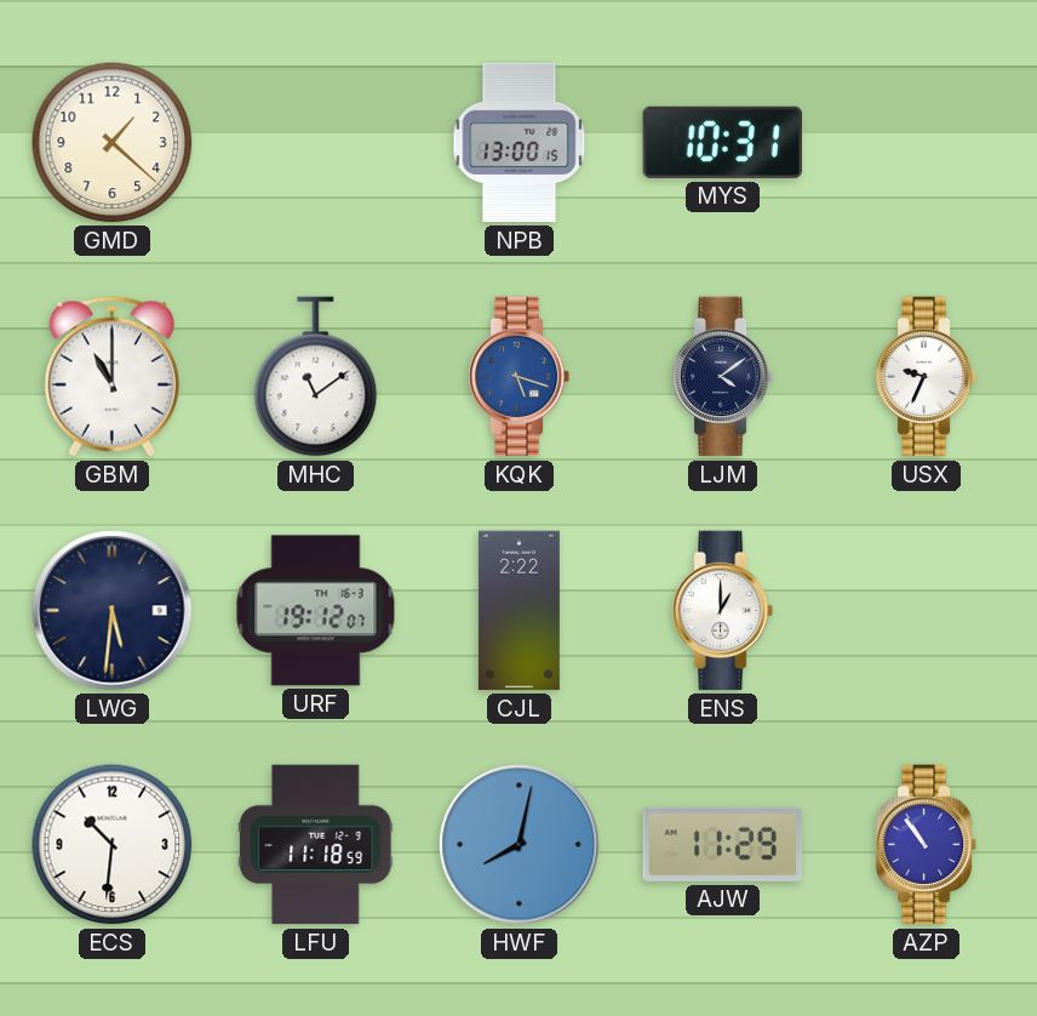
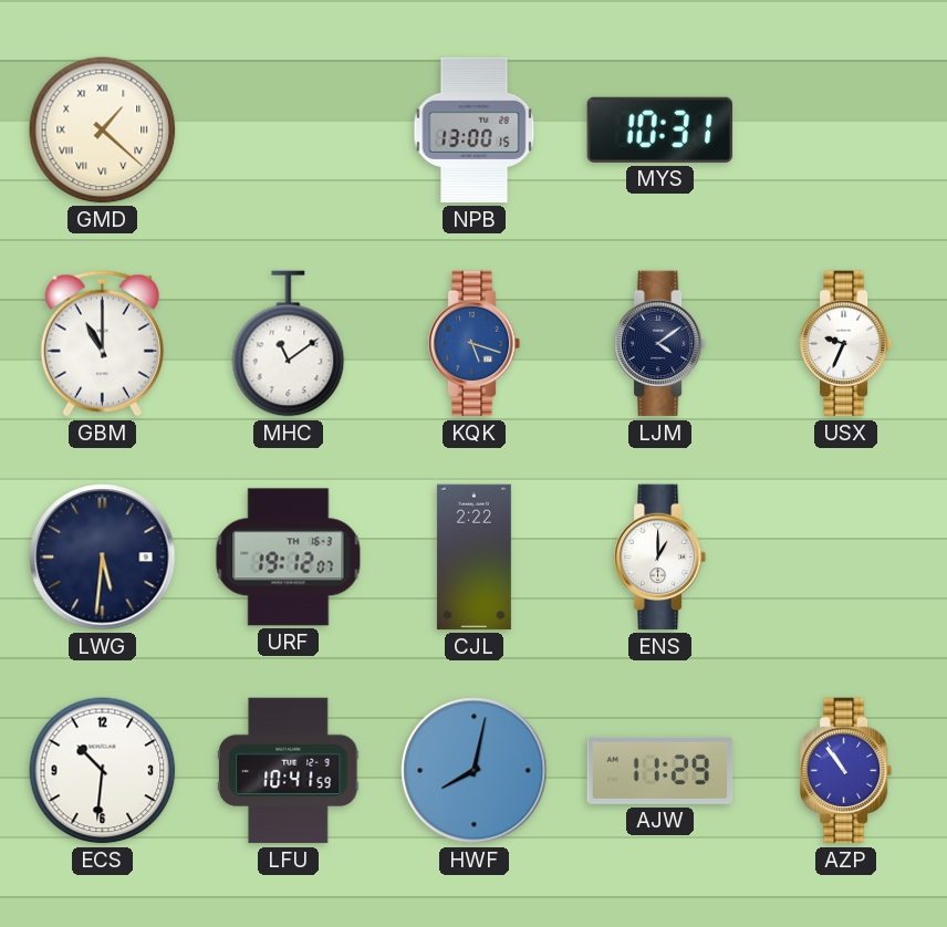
GMD numerals: Arabic -> Roman (103, 131)
LFU: 11:18 -> 10:41 (289, 771)
